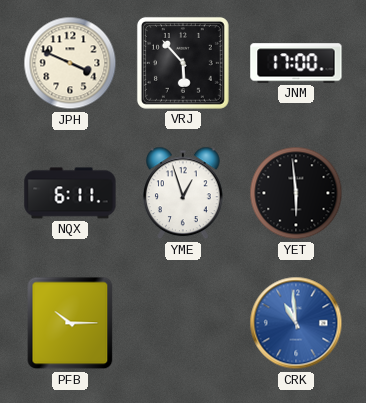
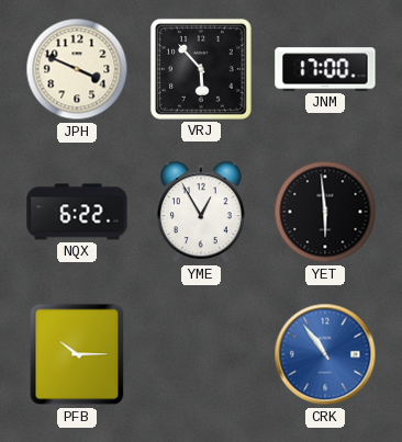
NQX: 6:11 -> 6:22 (77, 212)
YME: 12:57 -> 12:55 (202, 212)
CRK: 10:59 -> 10:54 (325, 354)
